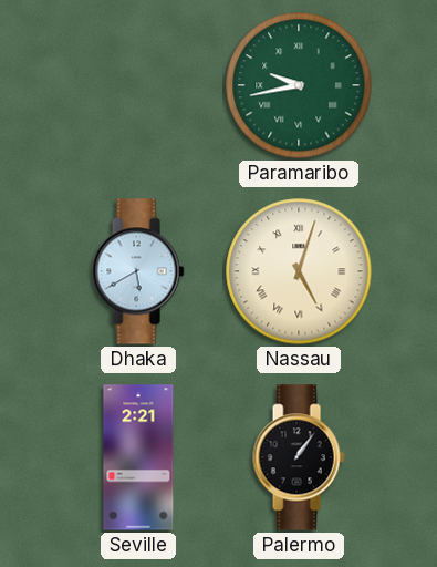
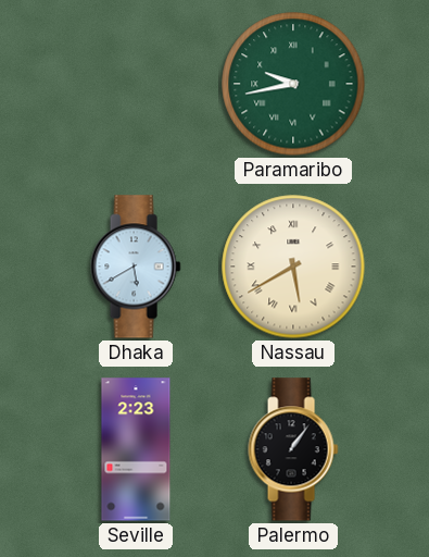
Nassau: 5:03 -> 5:40 (293, 267)
Seville: 2:21 -> 2:23 (136, 449)
